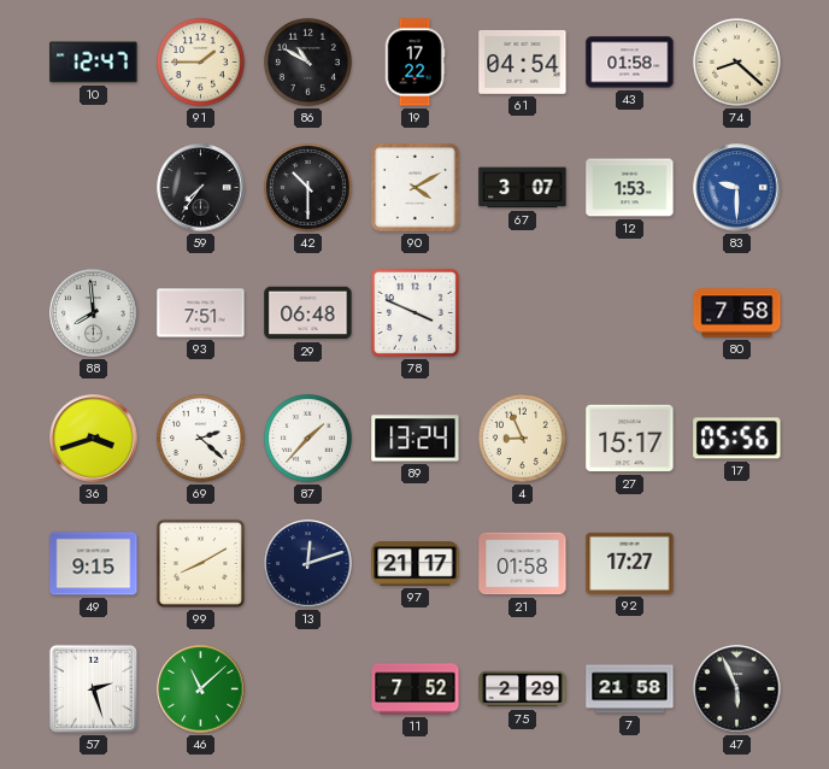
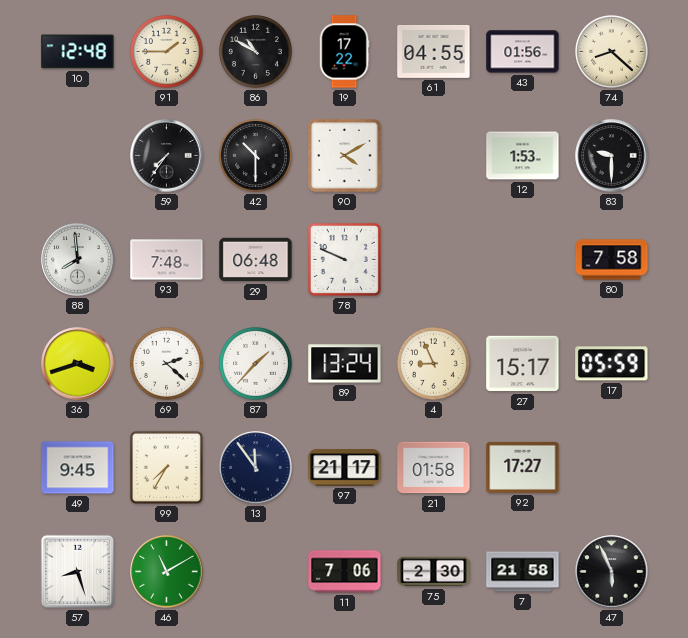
10: 12:47 -> 12:48 (78, 52)
61: 04:54 -> 04:55 (434, 51)
43: 01:58 -> 01:56 (523, 52)
67: 3:07 -> none (523, 188)
83 dial: blue -> black (612, 156)
93: 7:51 -> 7:48 (167, 260)
78: 3:49 -> 9:49 (344, 259)
17: 05:56 -> 05:59 (612, 364)
49: 9:15 -> 9:45 (78, 468)
99: 8:10 -> 7:35 (166, 467)
13: 12:12 -> 11:54 (256, 468)
57: 2:27 -> 8:27 (77, 571)
46: 11:08 -> 11:10 (167, 572)
11: 7:52 -> 7:06 (345, 572)
75: 2:29 -> 2:30 (434, 572)
